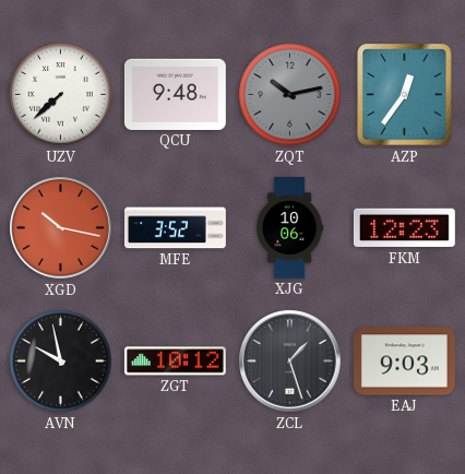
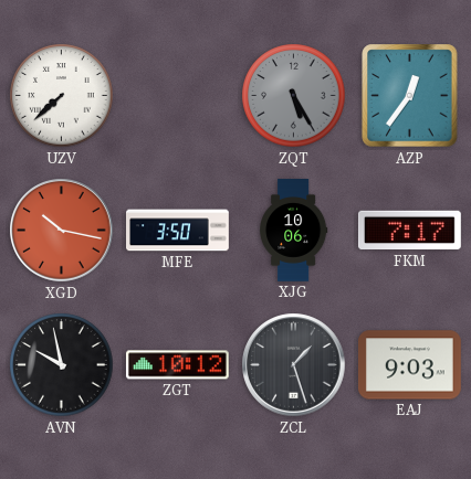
QCU: 9:48 -> none (175, 94)
ZQT: 10:13 -> 5:25 (294, 96)
MFE: 3:52 -> 3:50 (178, 231)
FKM: 12:23 -> 7:17 (409, 231)
